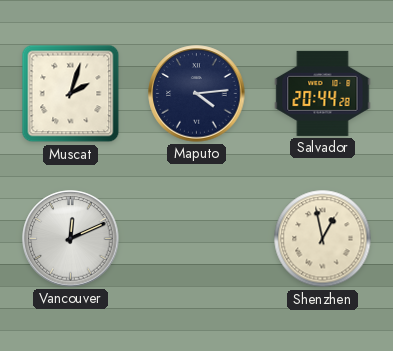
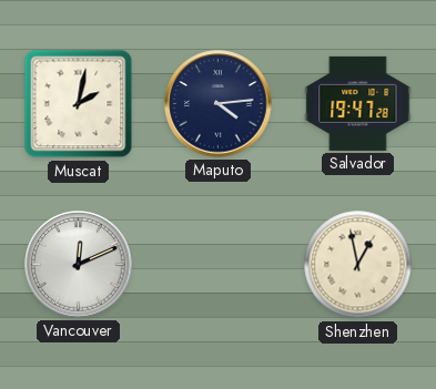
Muscat: 2:03 -> 2:02 (79, 104)
Salvador: 20:44 -> 19:47 (358, 103)
